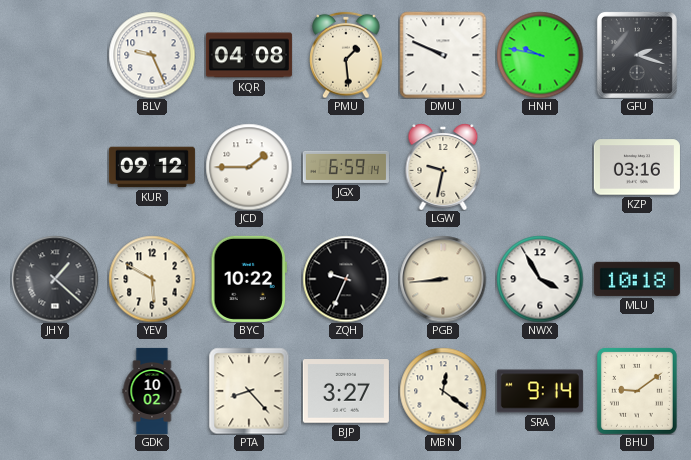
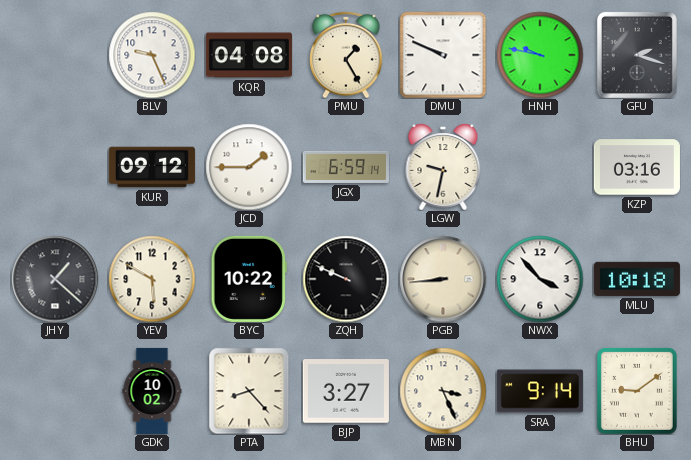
PMU: 1:29 -> 1:25 (346, 55)
ZQH: 9:34 -> 9:49 (346, 279)
NWX: 3:55 -> 3:53 (540, 279)
MBN: 12:21 -> 3:26 (443, 391)
